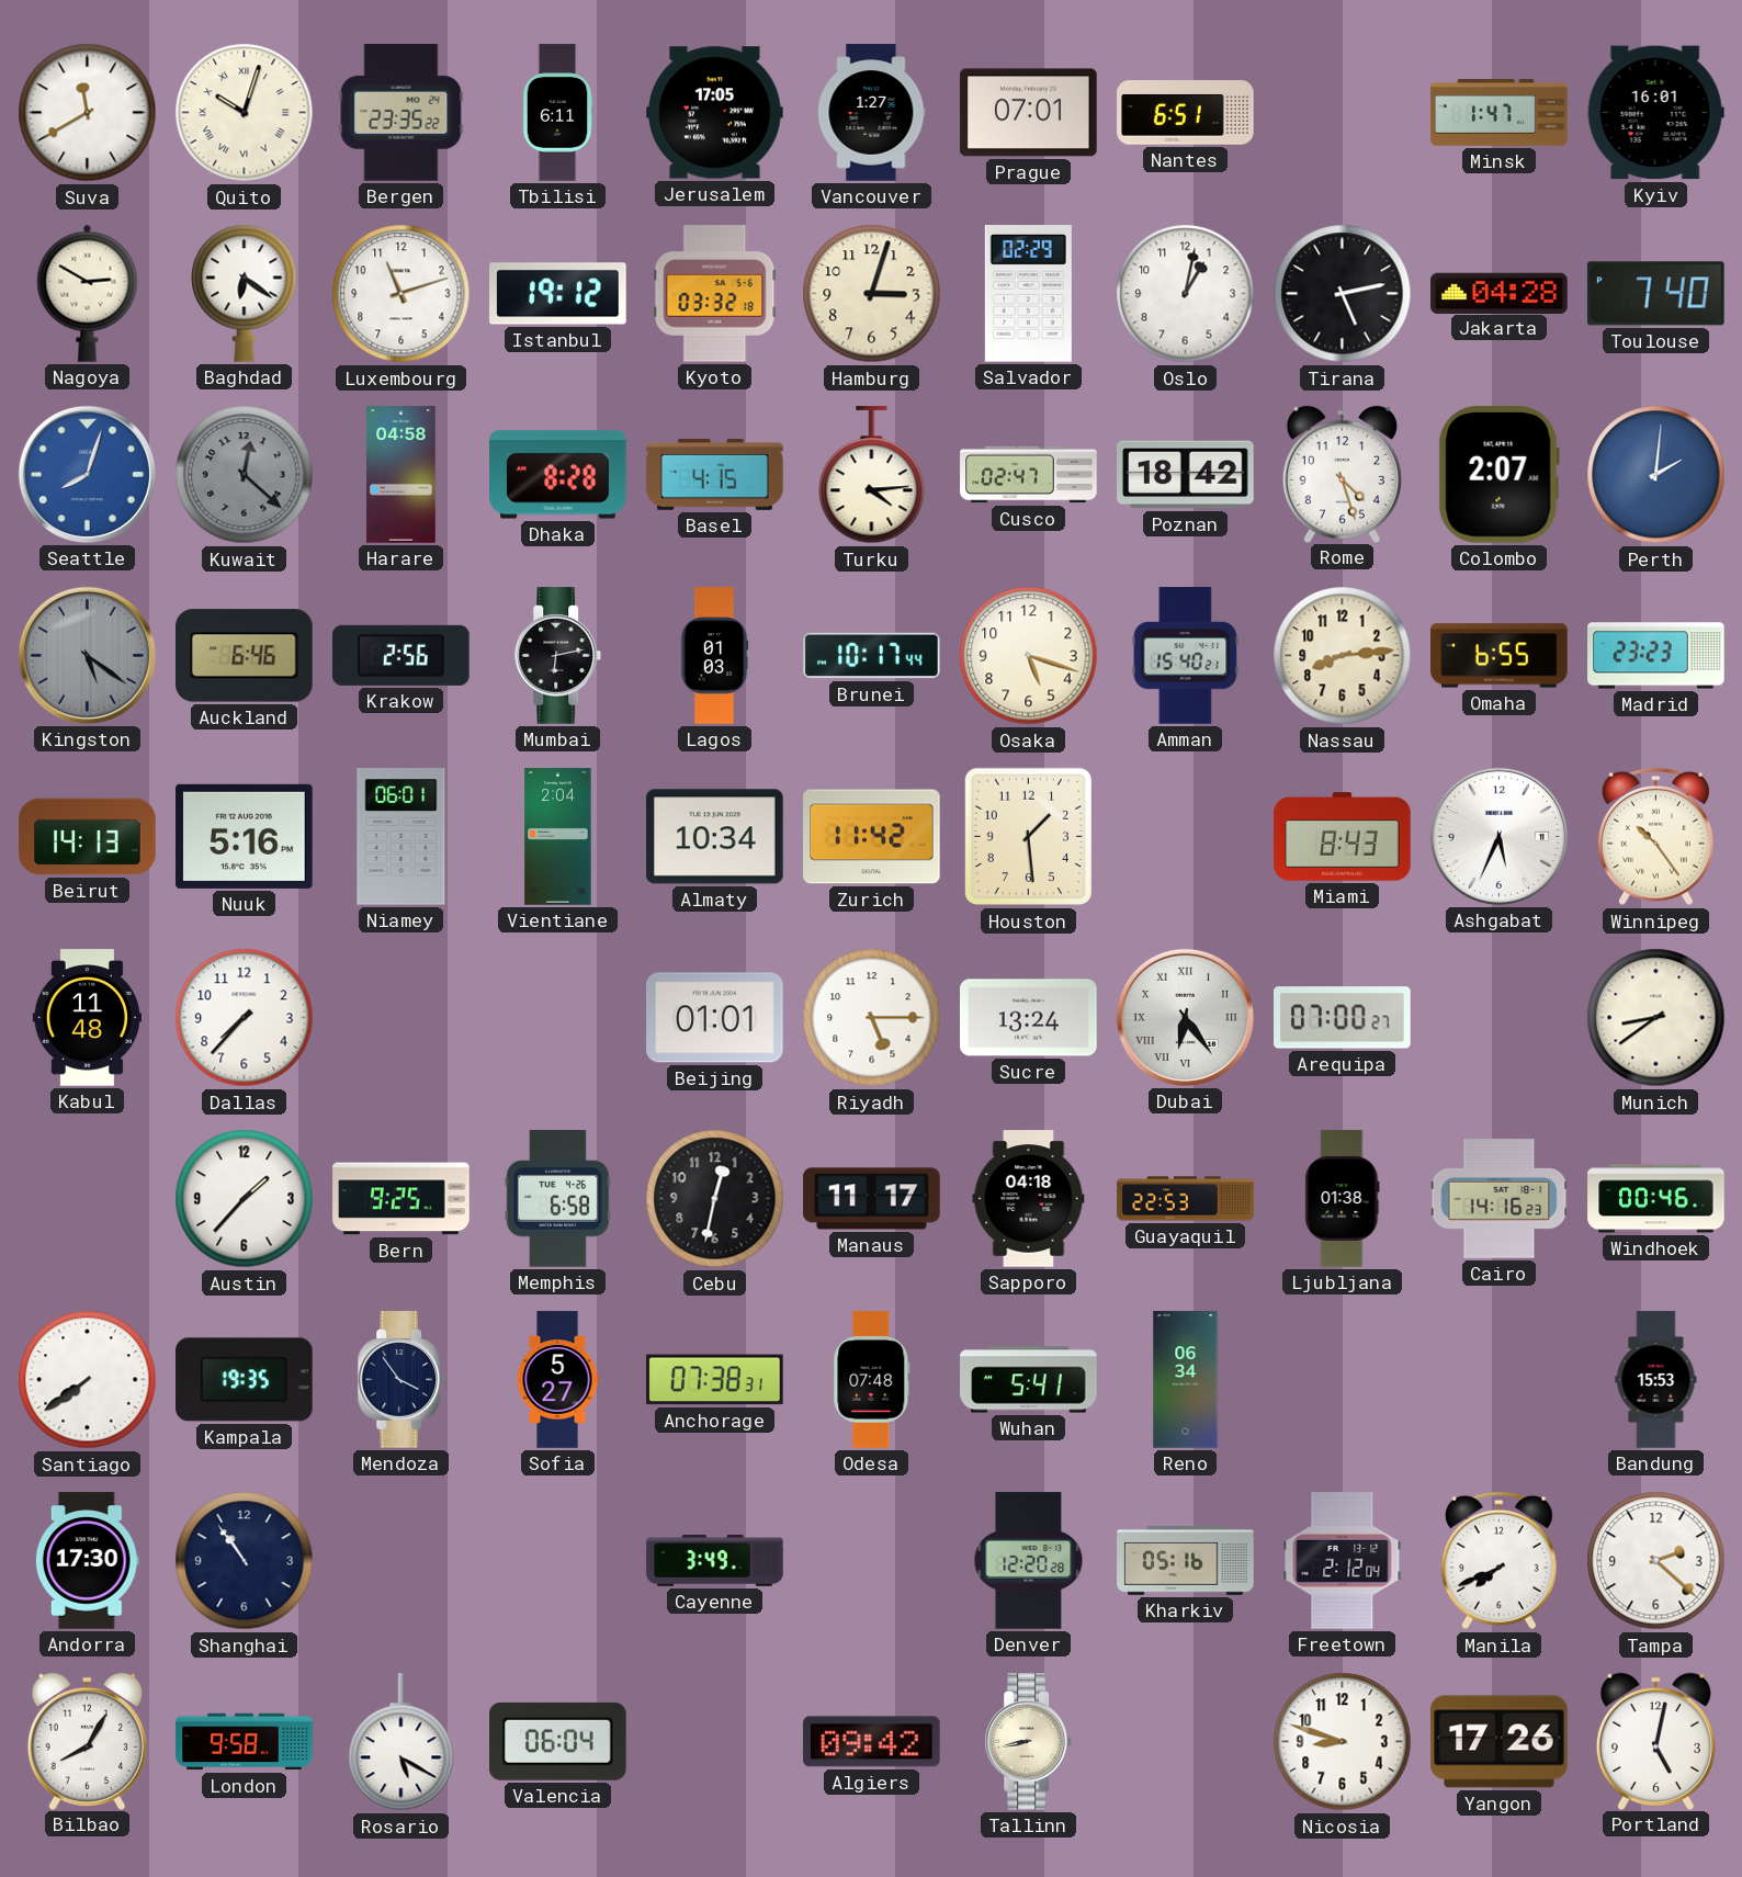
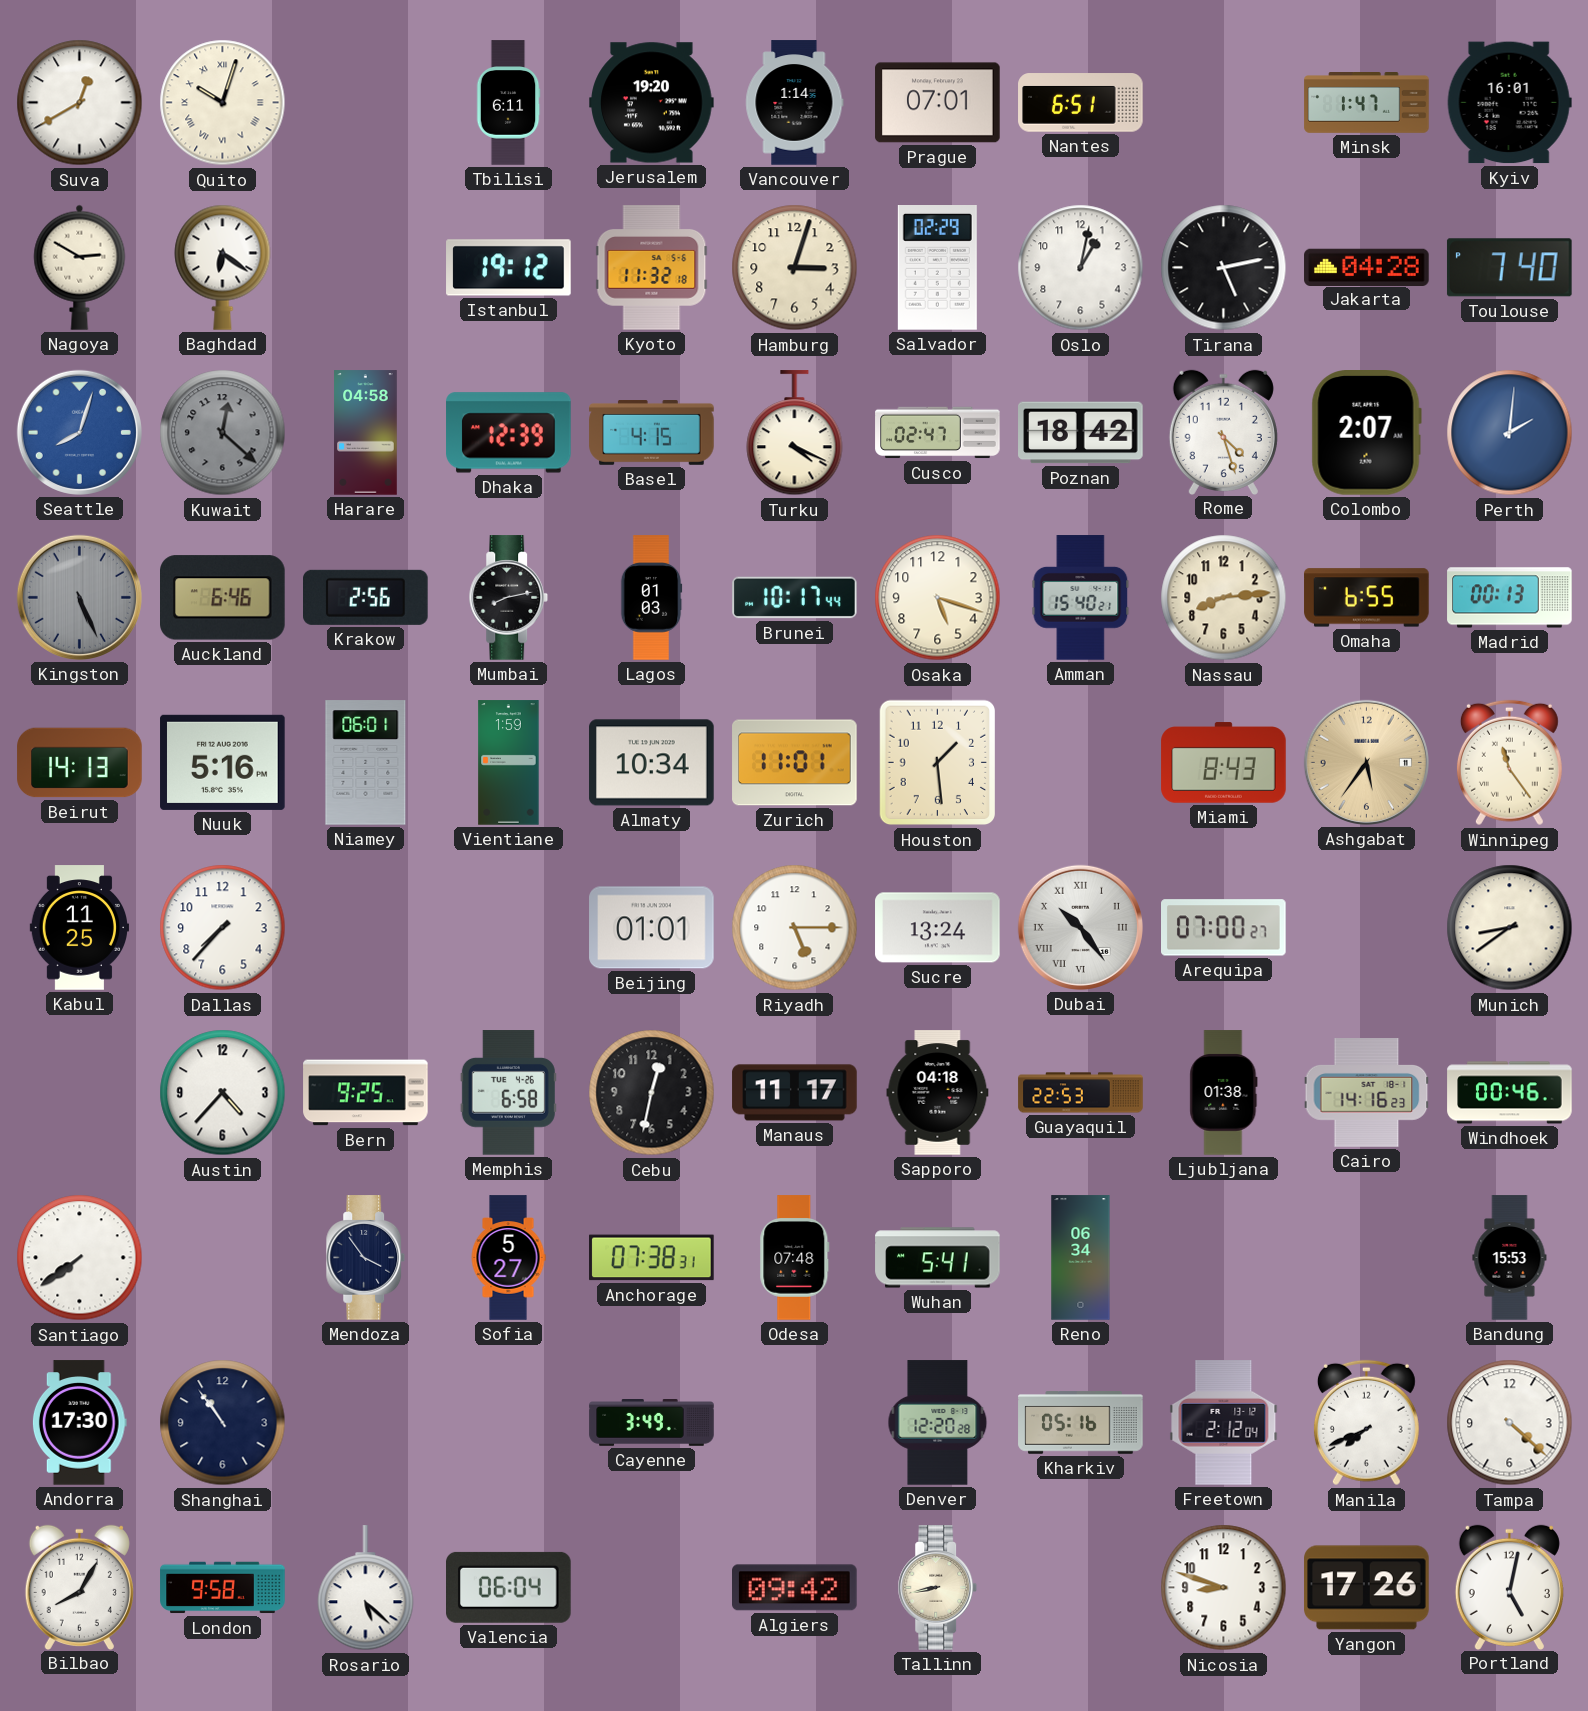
Suva: 11:40 -> 12:40 (80, 103)
Bergen: 23:35 -> none (401, 113)
Jerusalem: 17:05 -> 19:20 (652, 103)
Vancouver: 1:27 -> 1:14 (795, 103)
Luxembourg: 11:12 -> none (401, 294)
Kyoto: 03:32 -> 11:32 (652, 268)
Dhaka: 8:28 -> 12:39 (509, 433)
Turku: 4:14 -> 4:19 (795, 433)
Kingston: 5:21 -> 5:26 (79, 597)
Mumbai: 6:13 -> 8:13 (509, 598)
Madrid: 23:23 -> 00:13 (1510, 598)
Vientiane: 2:04 -> 1:59 (509, 763)
Zurich: 11:42 -> 11:01 (795, 763)
Ashgabat: 5:34 -> 5:36 (1366, 762)
Ashgabat dial: white -> champagne (1366, 762)
Winnipeg: 10:24 -> 11:24 (1509, 763)
Kabul: 11:48 -> 11:25 (79, 928)
Dubai: 6:24 -> 10:24 (1080, 927)
Austin: 1:37 -> 4:37 (223, 1093)
Kampala: 19:35 -> none (245, 1380)
Tampa: 2:22 -> 4:22 (1510, 1423)
Rosario: 5:20 -> 5:22 (366, 1588)
